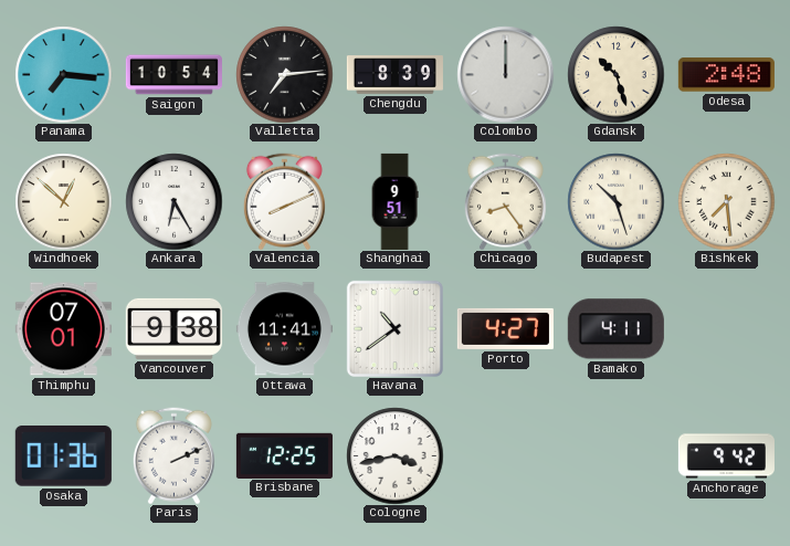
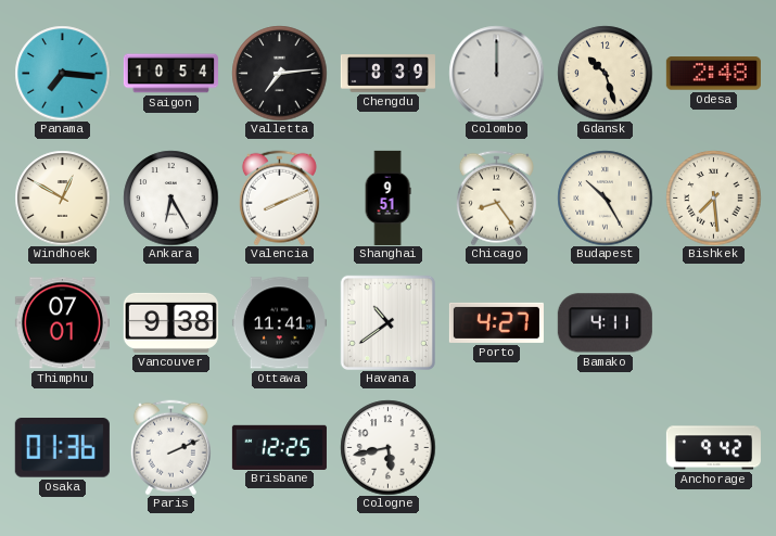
Windhoek: 12:52 -> 12:50 (62, 197)
Budapest: 10:27 -> 10:25 (605, 197)
Cologne: 3:43 -> 5:43 (387, 447)
